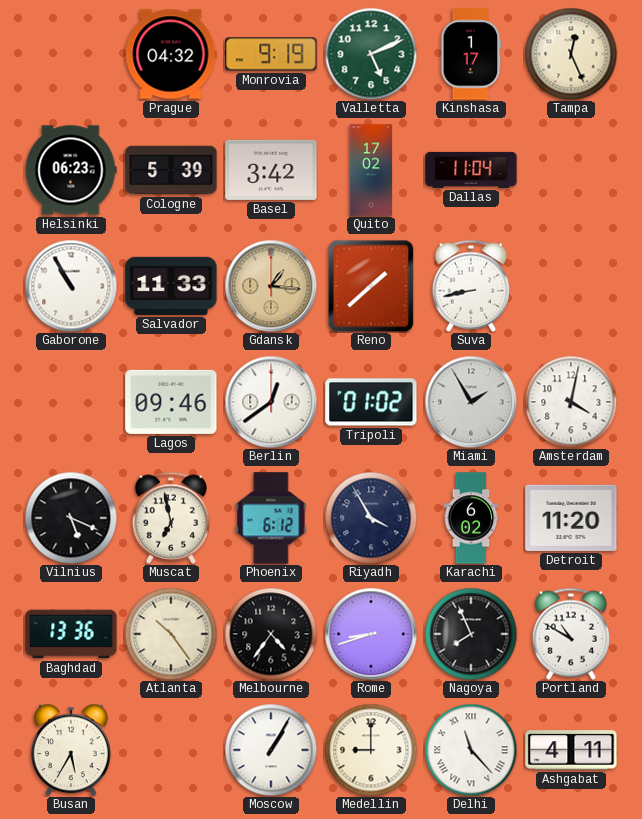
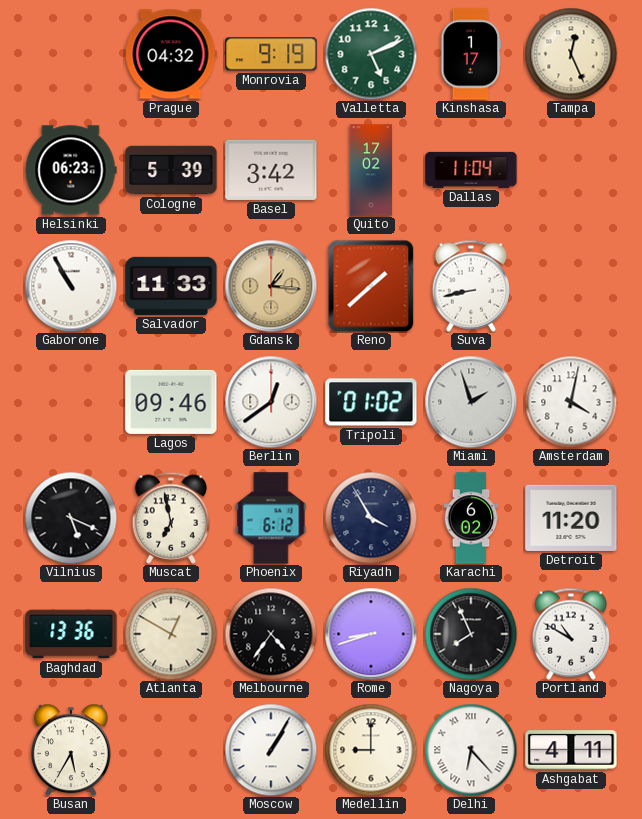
Miami: 1:55 -> 1:57 (471, 402)
Atlanta: 10:24 -> 12:50 (171, 634)
Delhi: 11:23 -> 6:23 (471, 750)
